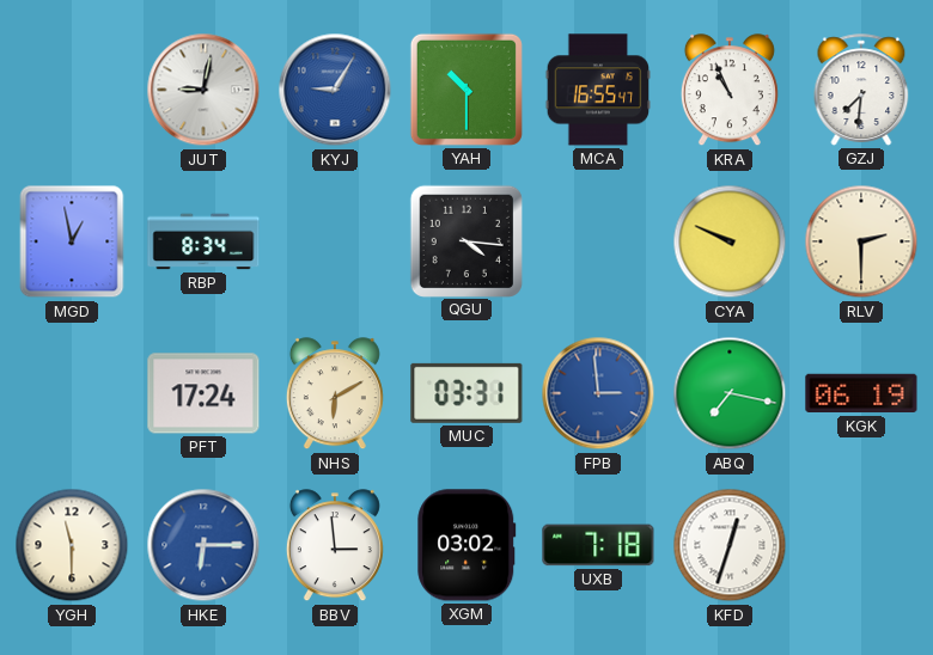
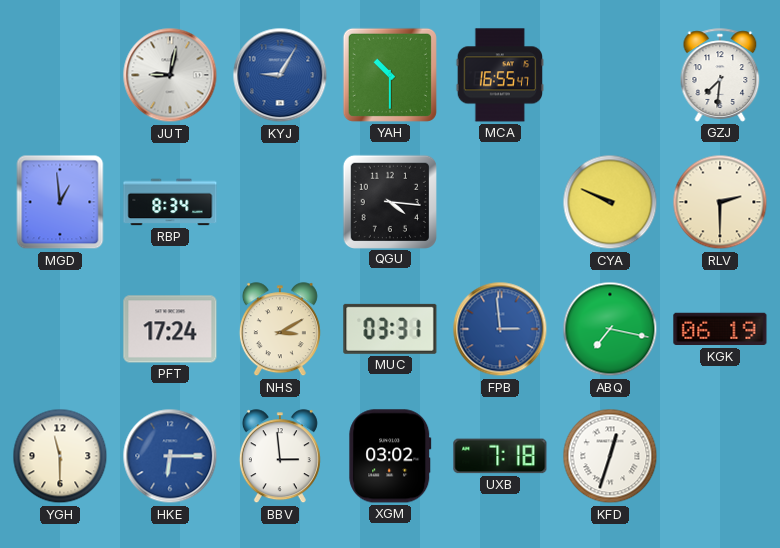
KRA: 10:56 -> none (730, 91)
MGD: 12:58 -> 12:59 (60, 202)
NHS: 6:10 -> 3:10 (280, 330)
